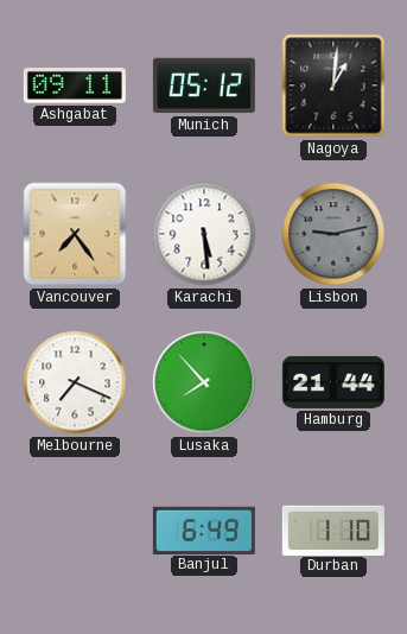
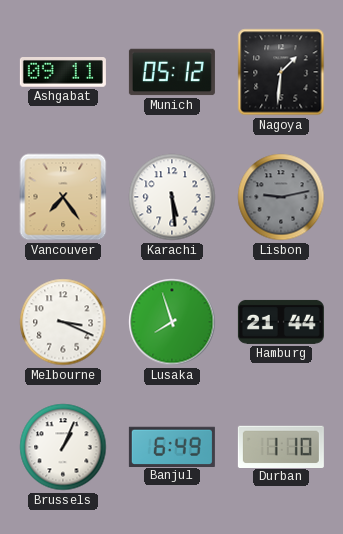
Nagoya: 1:01 -> 1:31 (281, 72)
Melbourne: 7:19 -> 3:19 (63, 322)
Lusaka: 7:53 -> 7:57 (172, 322)
Brussels: none -> 1:04 (63, 447)
